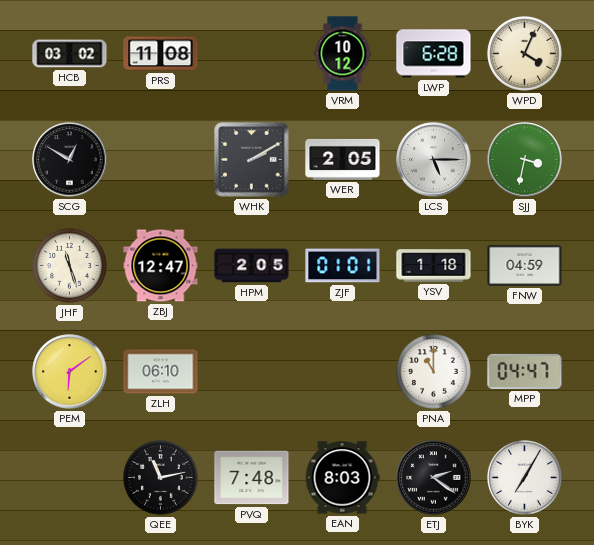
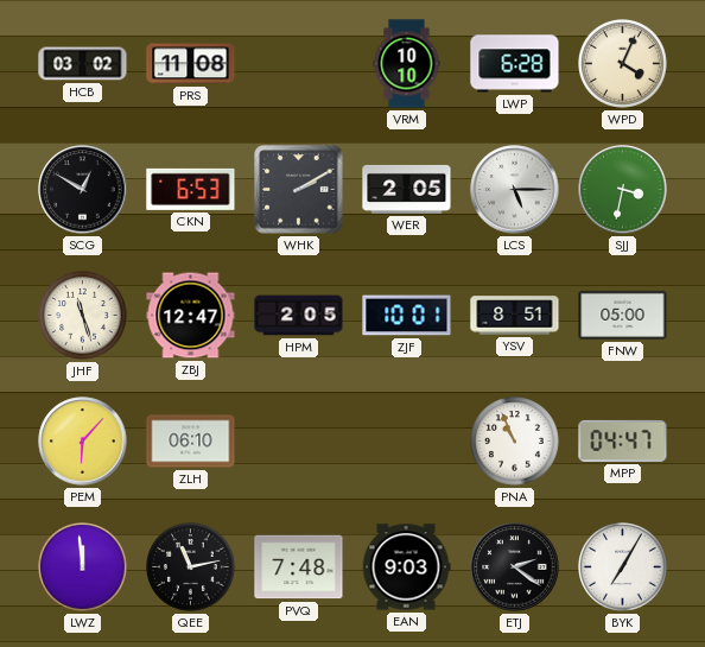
VRM: 10:12 -> 10:10 (407, 64)
CKN: none -> 6:53 (191, 189)
ZJF: 01:01 -> 10:01 (407, 316)
YSV: 1:18 -> 8:51 (515, 316)
FNW: 04:59 -> 05:00 (623, 315)
PEM: 6:09 -> 6:07 (83, 442)
PNA: 11:00 -> 10:56 (515, 442)
LWZ: none -> 11:59 (83, 567)
EAN: 8:03 -> 9:03 (406, 567)
